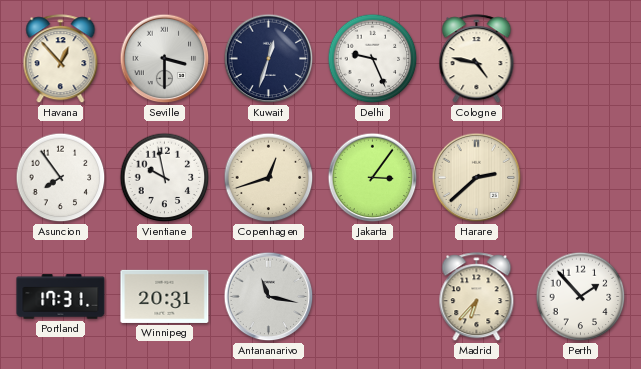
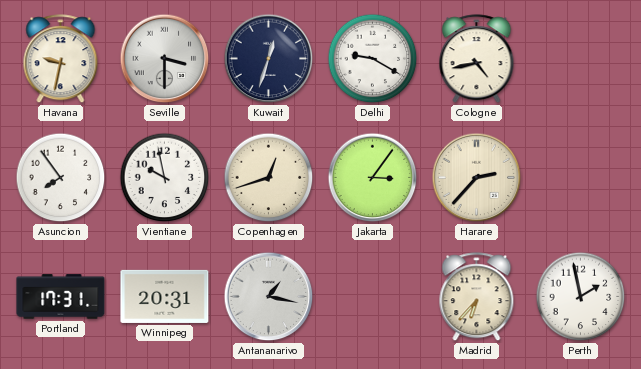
Havana: 12:53 -> 9:32 (61, 59)
Delhi: 9:26 -> 9:20 (373, 59)
Cologne: 4:47 -> 4:43 (477, 59)
Harare: 2:38 -> 2:37 (477, 178)
Antananarivo: 11:17 -> 1:17 (269, 297)
Perth: 1:53 -> 1:58 (581, 297)
